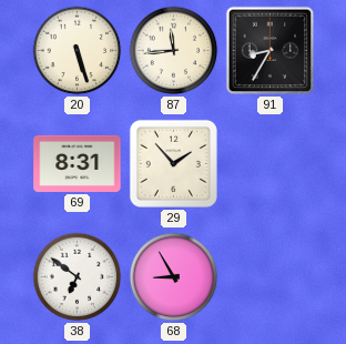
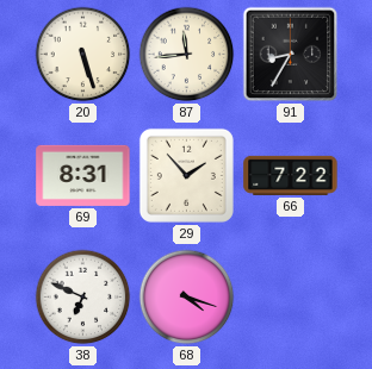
66: none -> 7:22 (291, 175)
38: 6:51 -> 6:49 (83, 298)
68: 8:55 -> 4:18 (187, 298)
